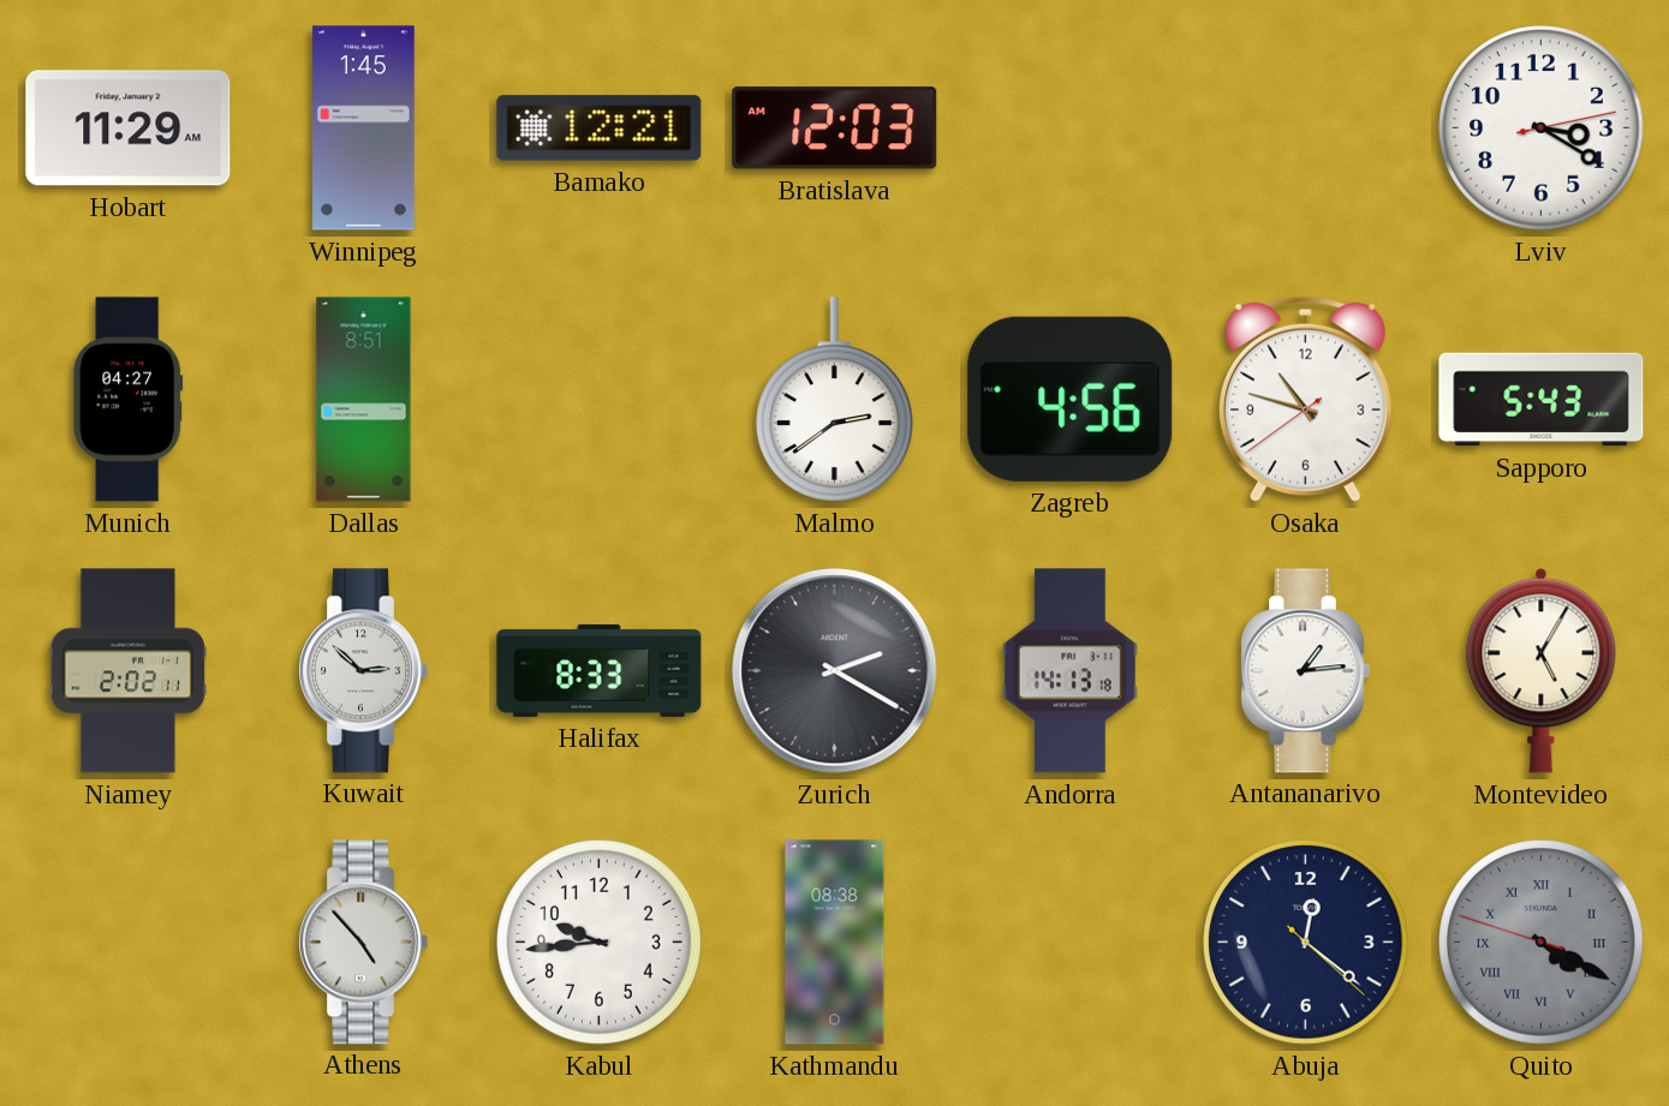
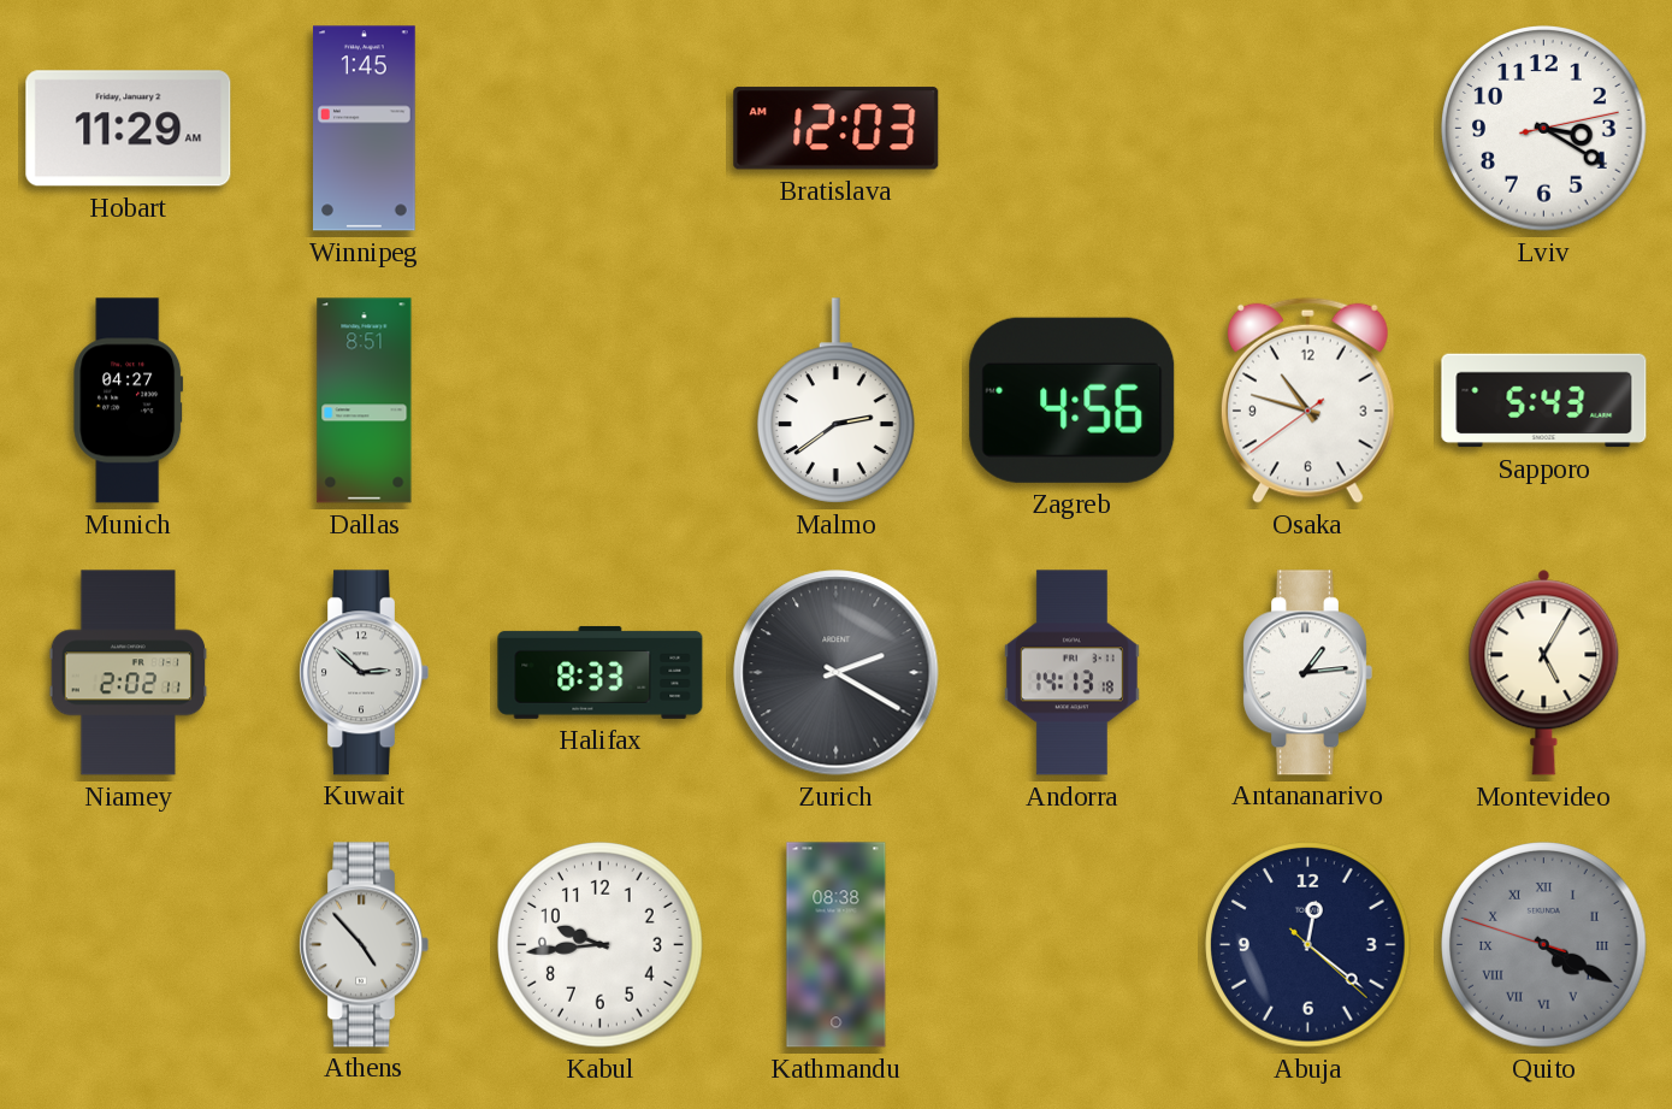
Bamako: 12:21 -> none (600, 128)
